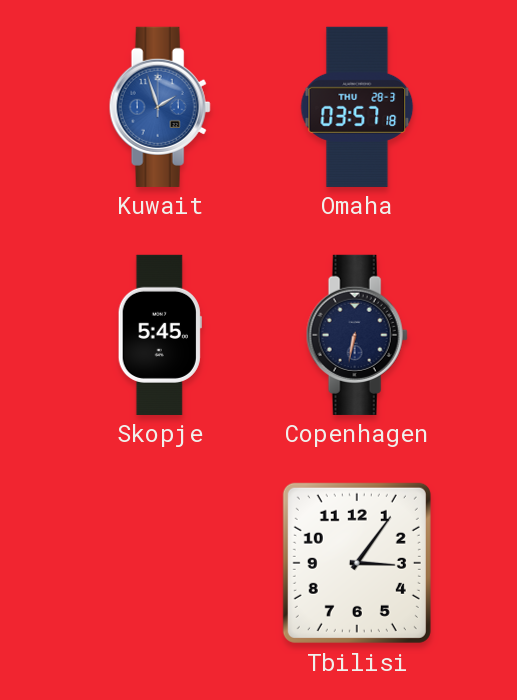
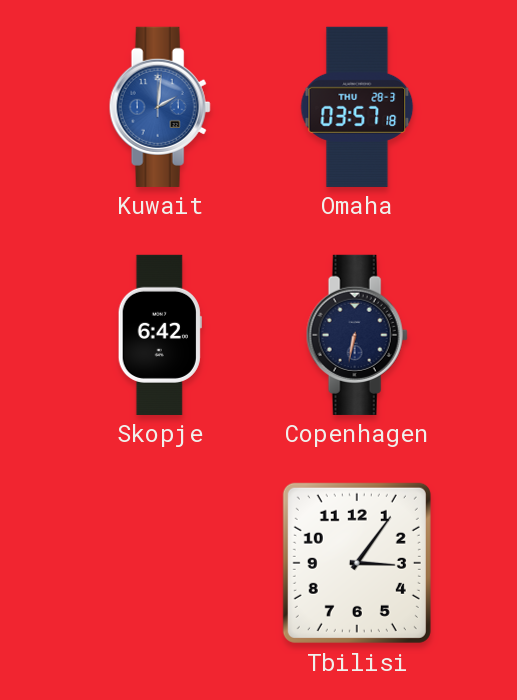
Kuwait: 1:57 -> 2:01 (160, 107)
Skopje: 5:45 -> 6:42 (160, 335)
